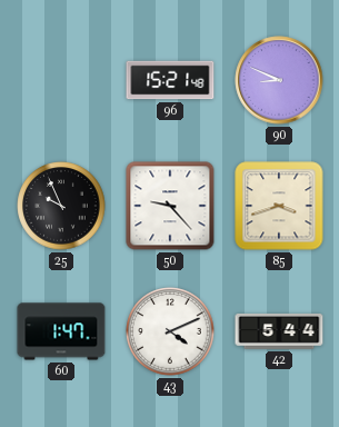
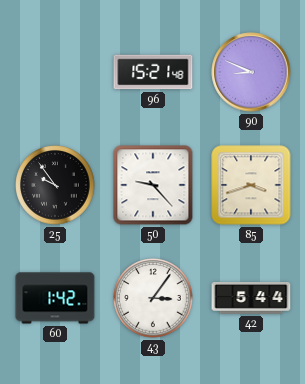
25: 9:56 -> 9:54 (55, 185)
60: 1:47 -> 1:42 (55, 298)
43: 4:11 -> 3:06 (153, 298)
